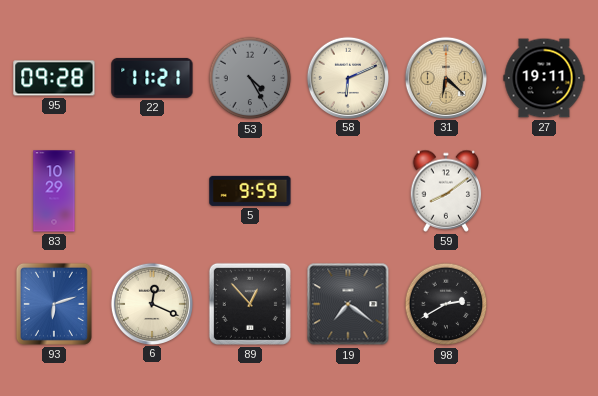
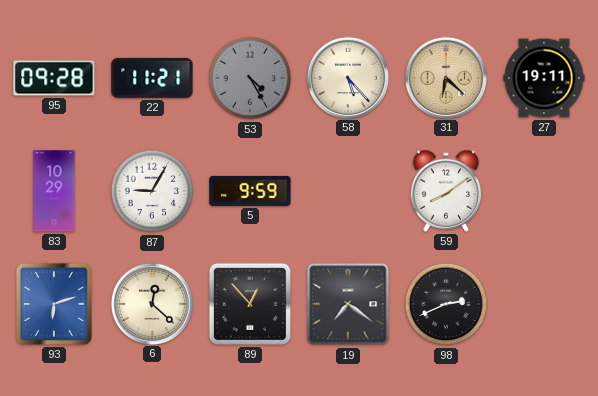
58: 6:11 -> 5:23 (347, 77)
87: none -> 9:05 (152, 191)
6: 12:19 -> 12:22 (151, 303)
98: 2:40 -> 2:41 (446, 304)
